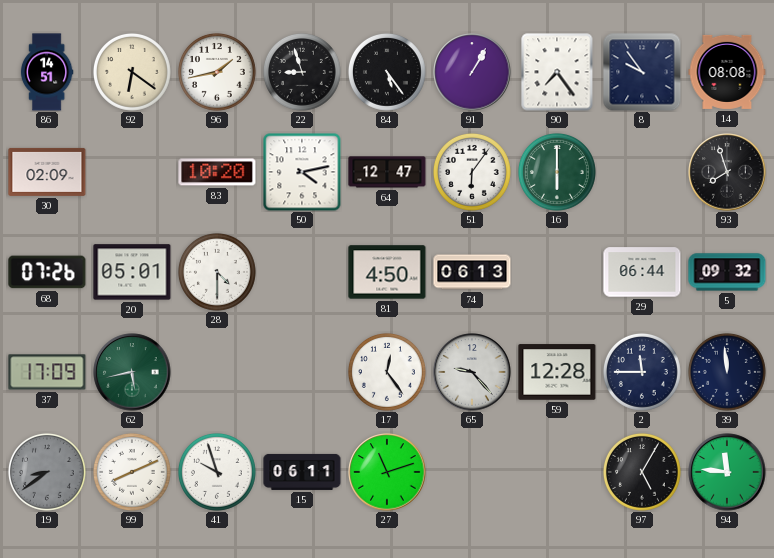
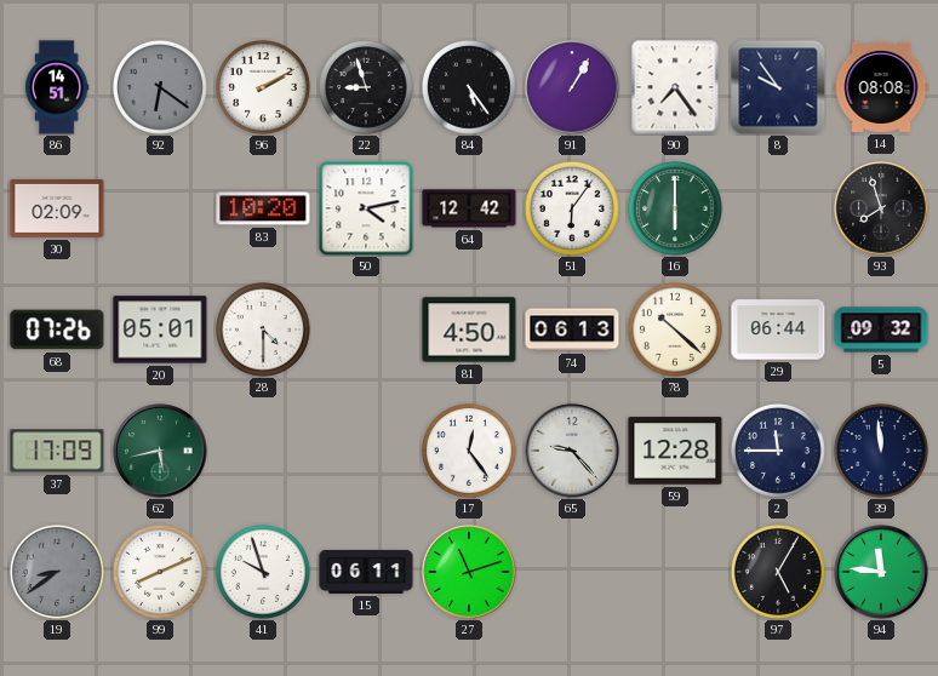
92 dial: cream -> grey (160, 87)
96: 1:43 -> 2:10 (263, 87)
64: 12:47 -> 12:42 (469, 208)
78: none -> 10:22 (675, 330)
